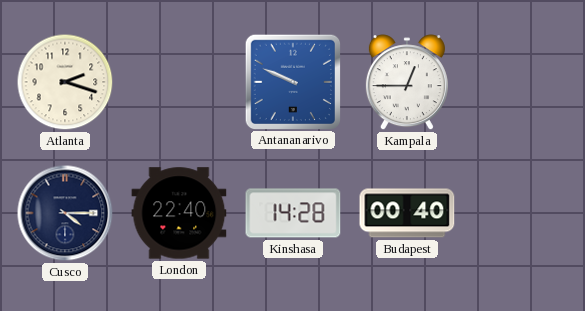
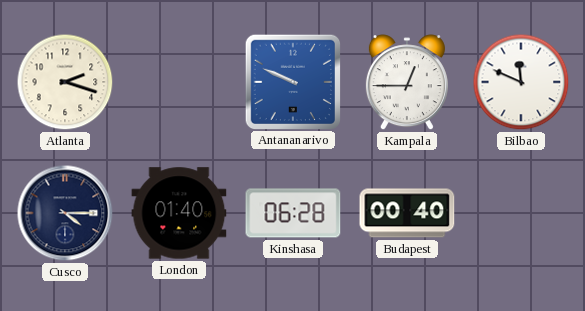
Bilbao: none -> 11:49 (521, 82)
London: 22:40 -> 01:40 (179, 213)
Kinshasa: 14:28 -> 06:28 (293, 213)
